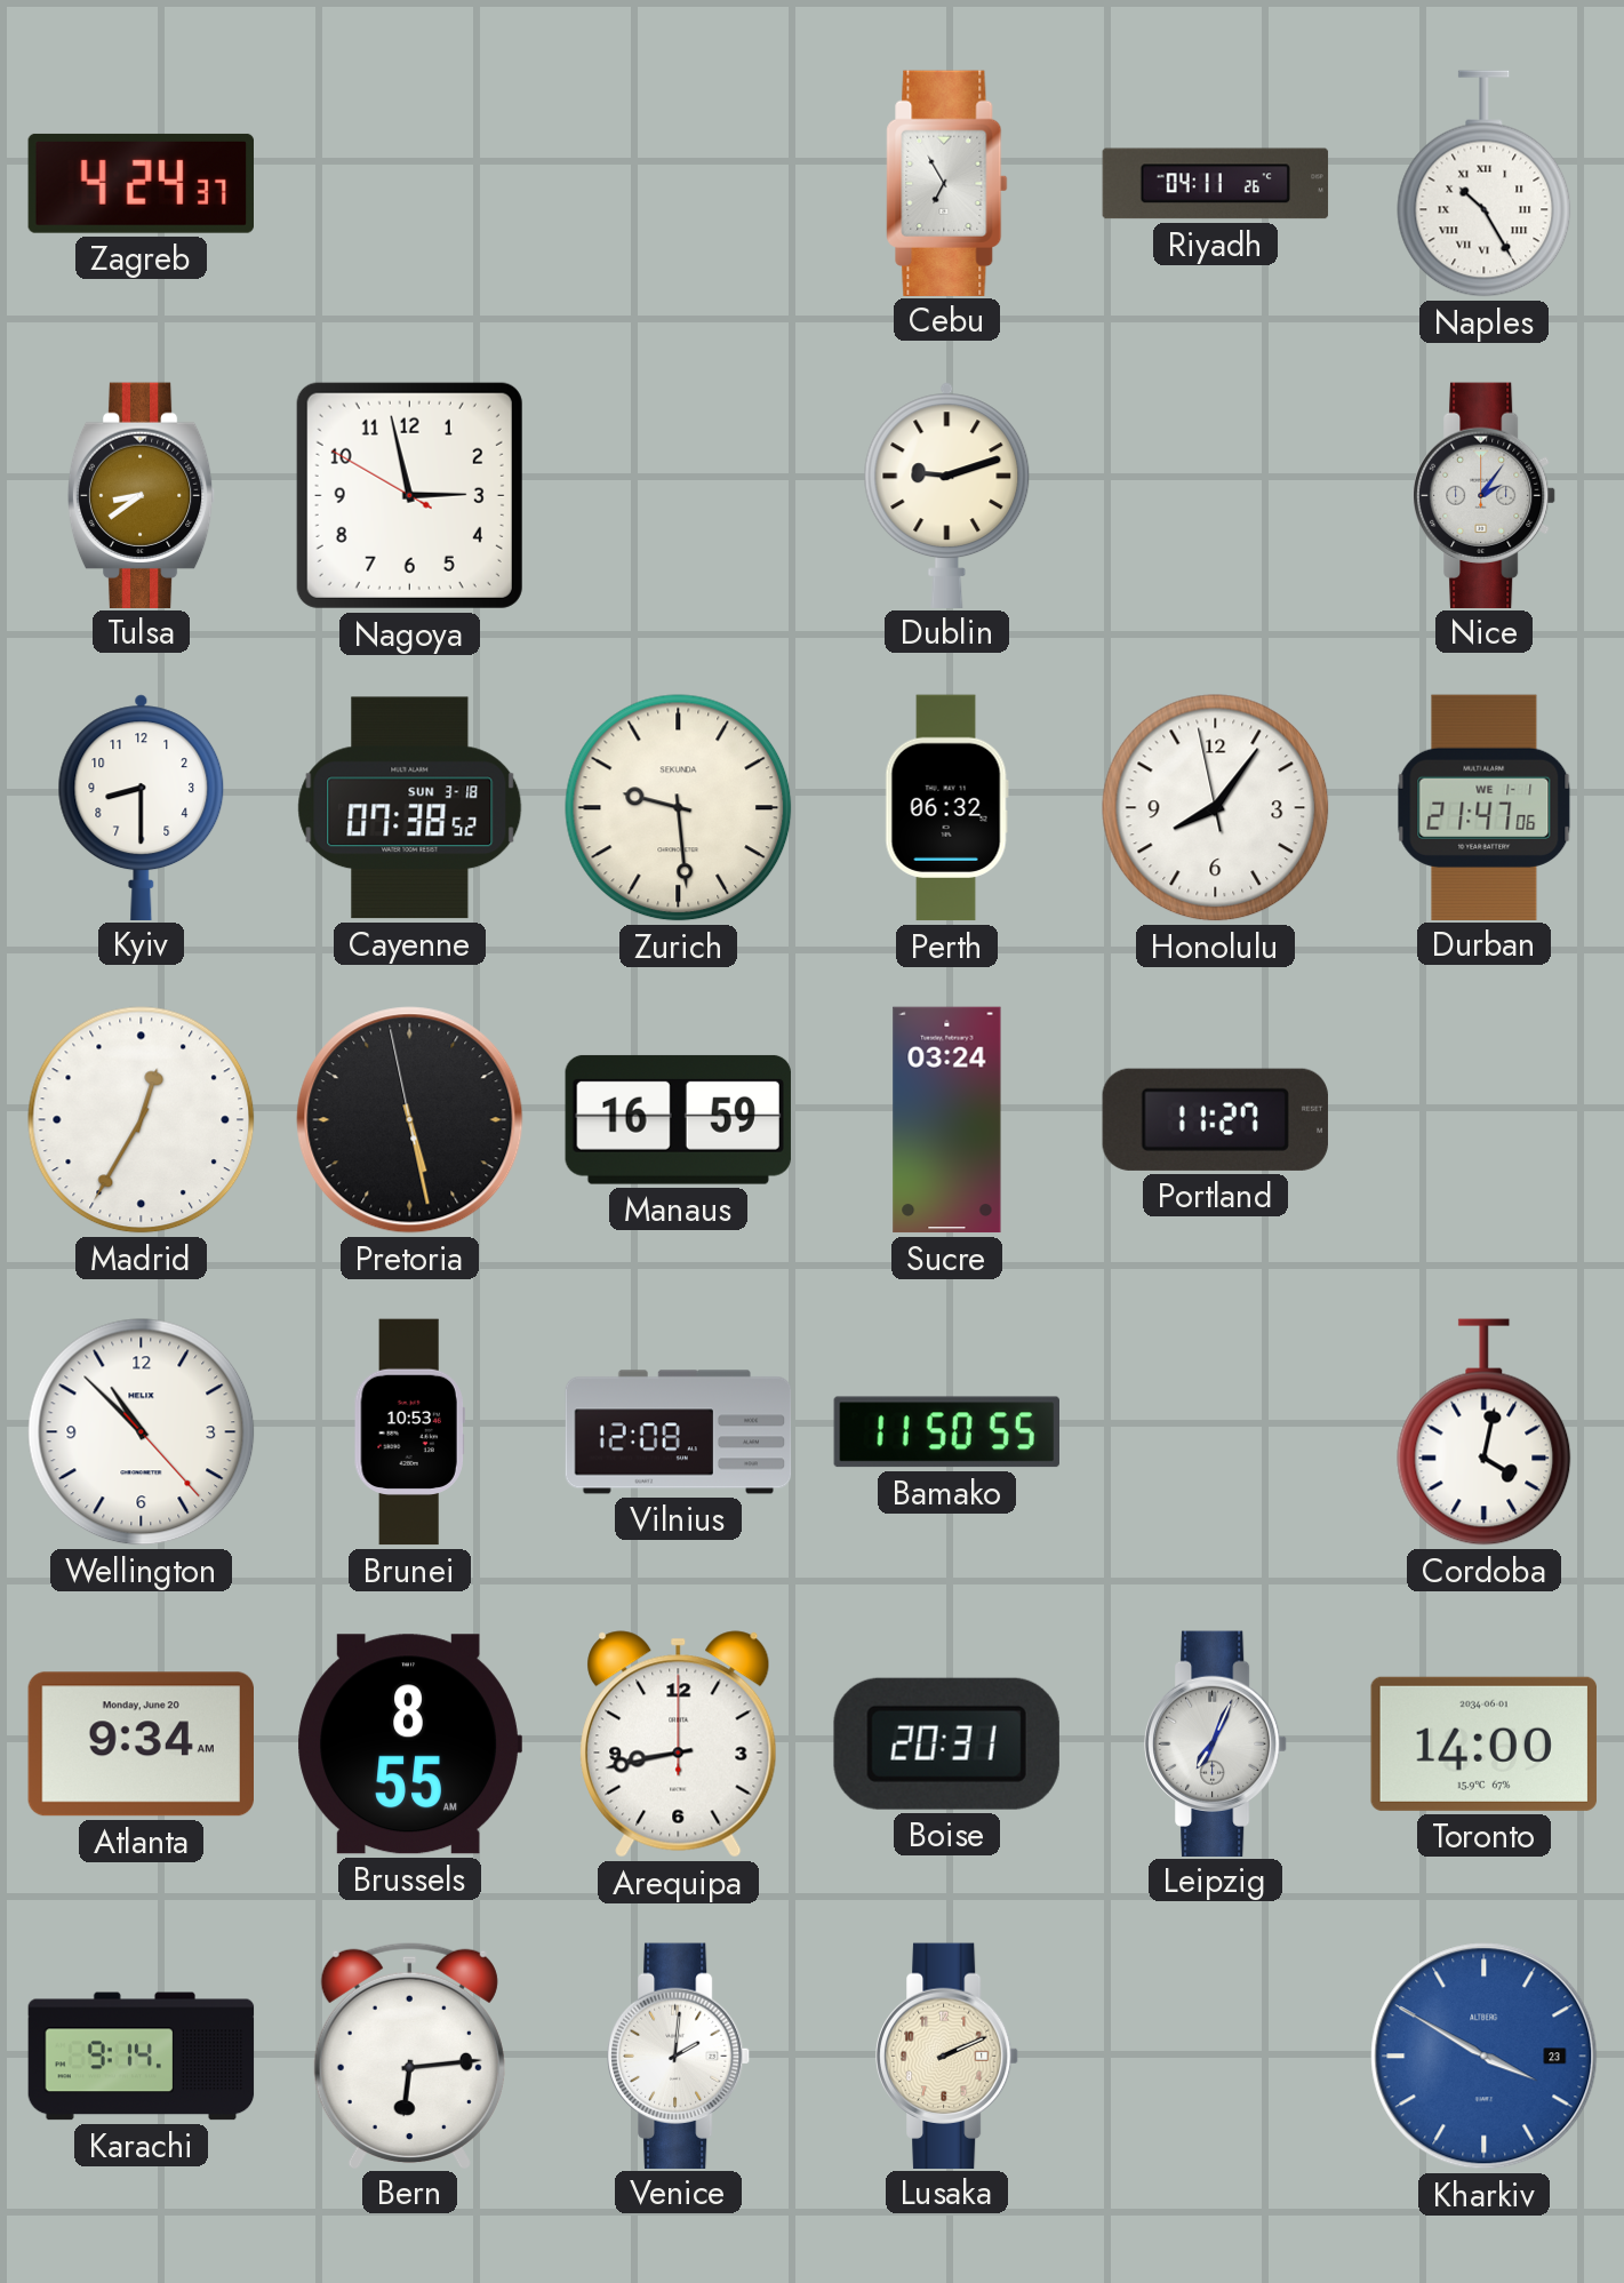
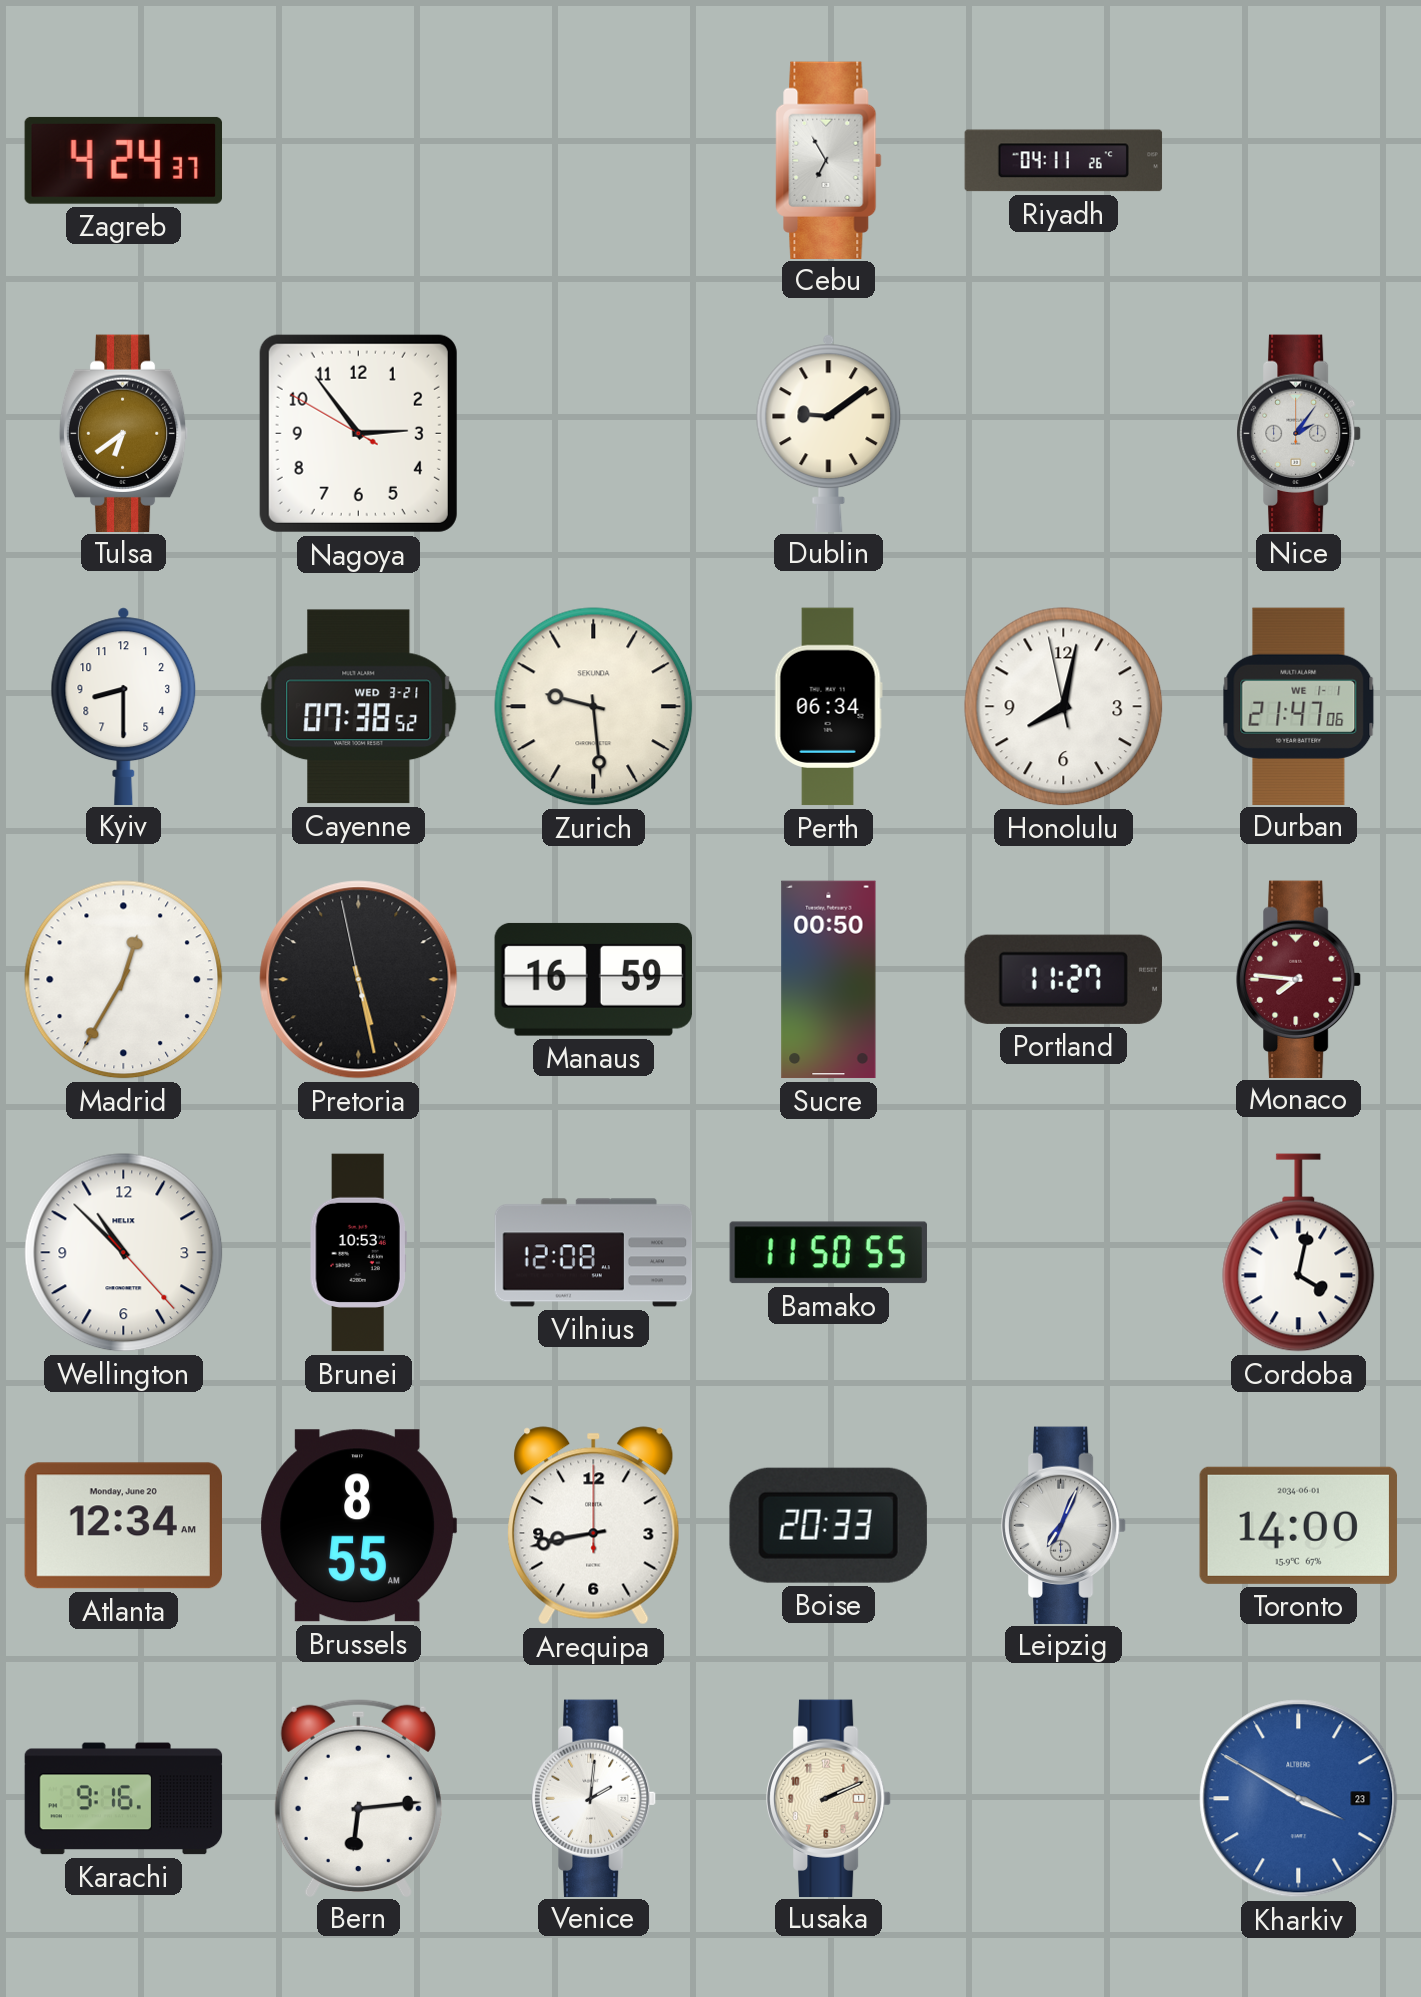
Naples: 10:25 -> none (1485, 184)
Tulsa: 8:39 -> 6:39 (124, 433)
Nagoya: 2:57 -> 2:53 (358, 433)
Dublin: 9:12 -> 9:09 (829, 433)
Cayenne date: SUN 3-18 -> WED 3-21 (359, 707)
Perth: 06:32 -> 06:34 (828, 707)
Honolulu: 8:05 -> 8:01 (1064, 707)
Sucre: 03:24 -> 00:50 (829, 980)
Monaco: none -> 7:46 (1300, 979)
Atlanta: 9:34 -> 12:34 (123, 1526)
Boise: 20:31 -> 20:33 (828, 1525)
Karachi: 9:14 -> 9:16 (124, 1799)
